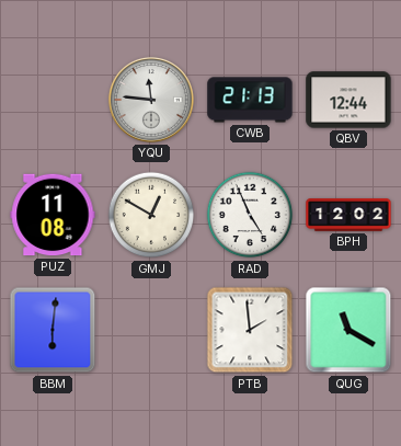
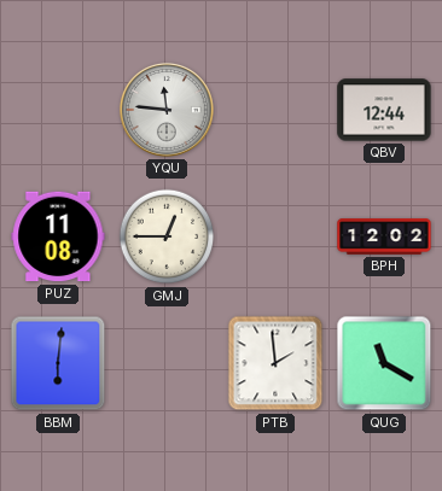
CWB: 21:13 -> none (250, 100)
GMJ: 12:50 -> 12:45 (167, 236)
RAD: 4:56 -> none (250, 215)
